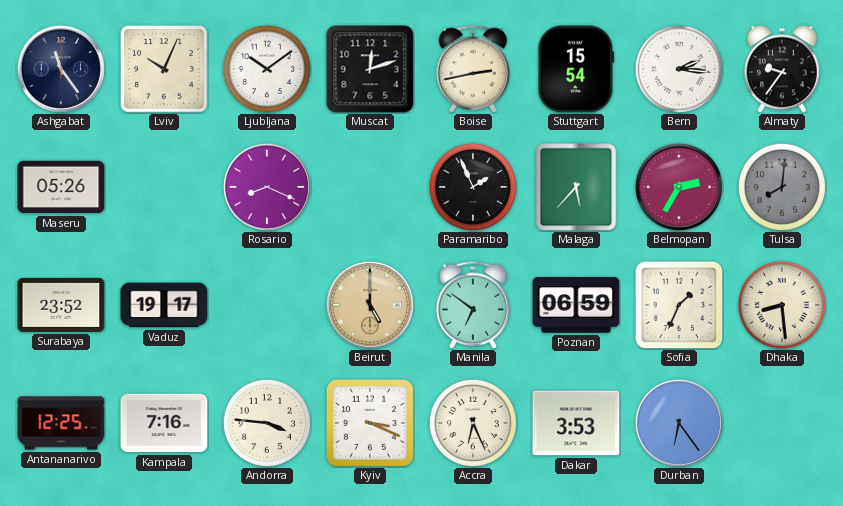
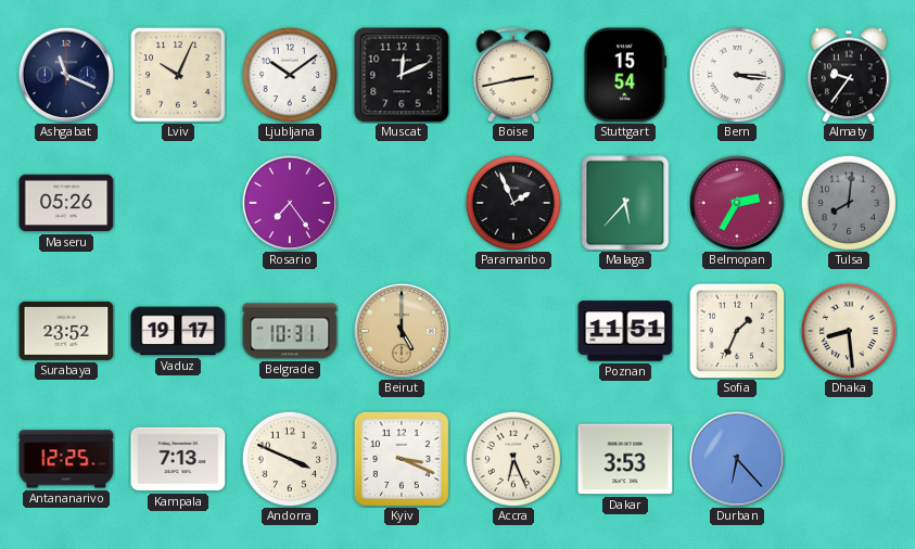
Ashgabat: 11:24 -> 11:19 (66, 75)
Muscat: 12:12 -> 12:11 (402, 75)
Bern: 2:16 -> 3:16 (737, 75)
Rosario: 8:19 -> 7:24 (290, 203)
Belgrade: none -> 10:31 (290, 331)
Manila: 6:51 -> none (473, 305)
Poznan: 06:59 -> 11:51 (625, 331)
Kampala: 7:16 -> 7:13 (178, 459)
Andorra: 3:46 -> 3:49 (290, 459)
Durban: 6:24 -> 6:23 (737, 459)
